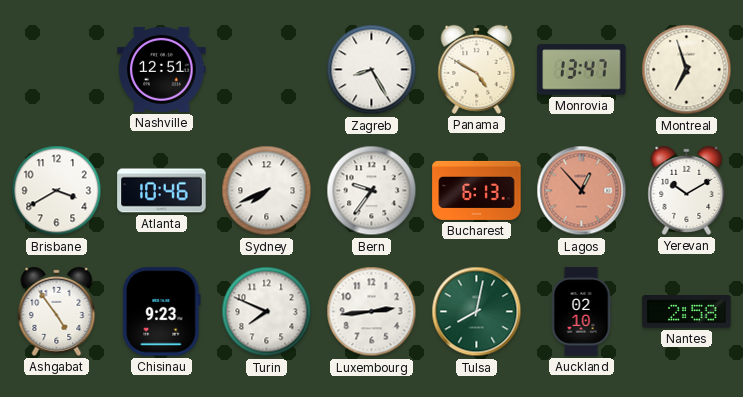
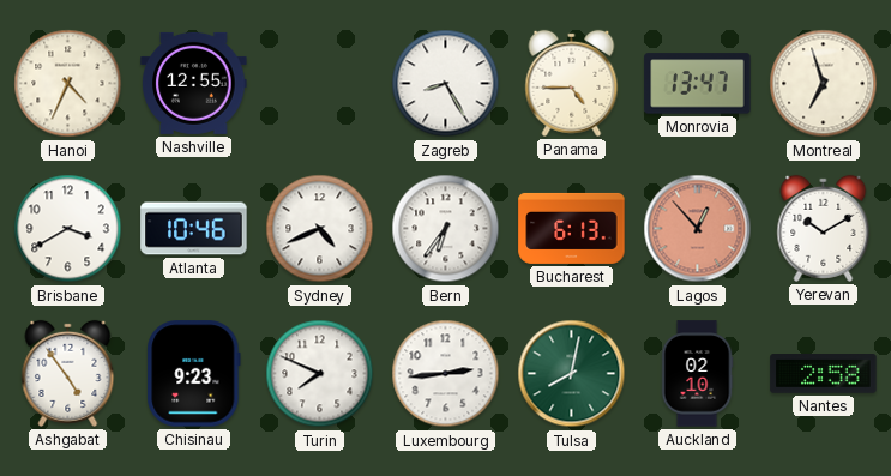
Hanoi: none -> 4:34 (68, 84)
Nashville: 12:51 -> 12:55 (194, 83)
Panama: 4:50 -> 4:45 (572, 83)
Sydney: 7:41 -> 4:41 (320, 229)
Bern: 9:36 -> 6:36 (446, 229)
